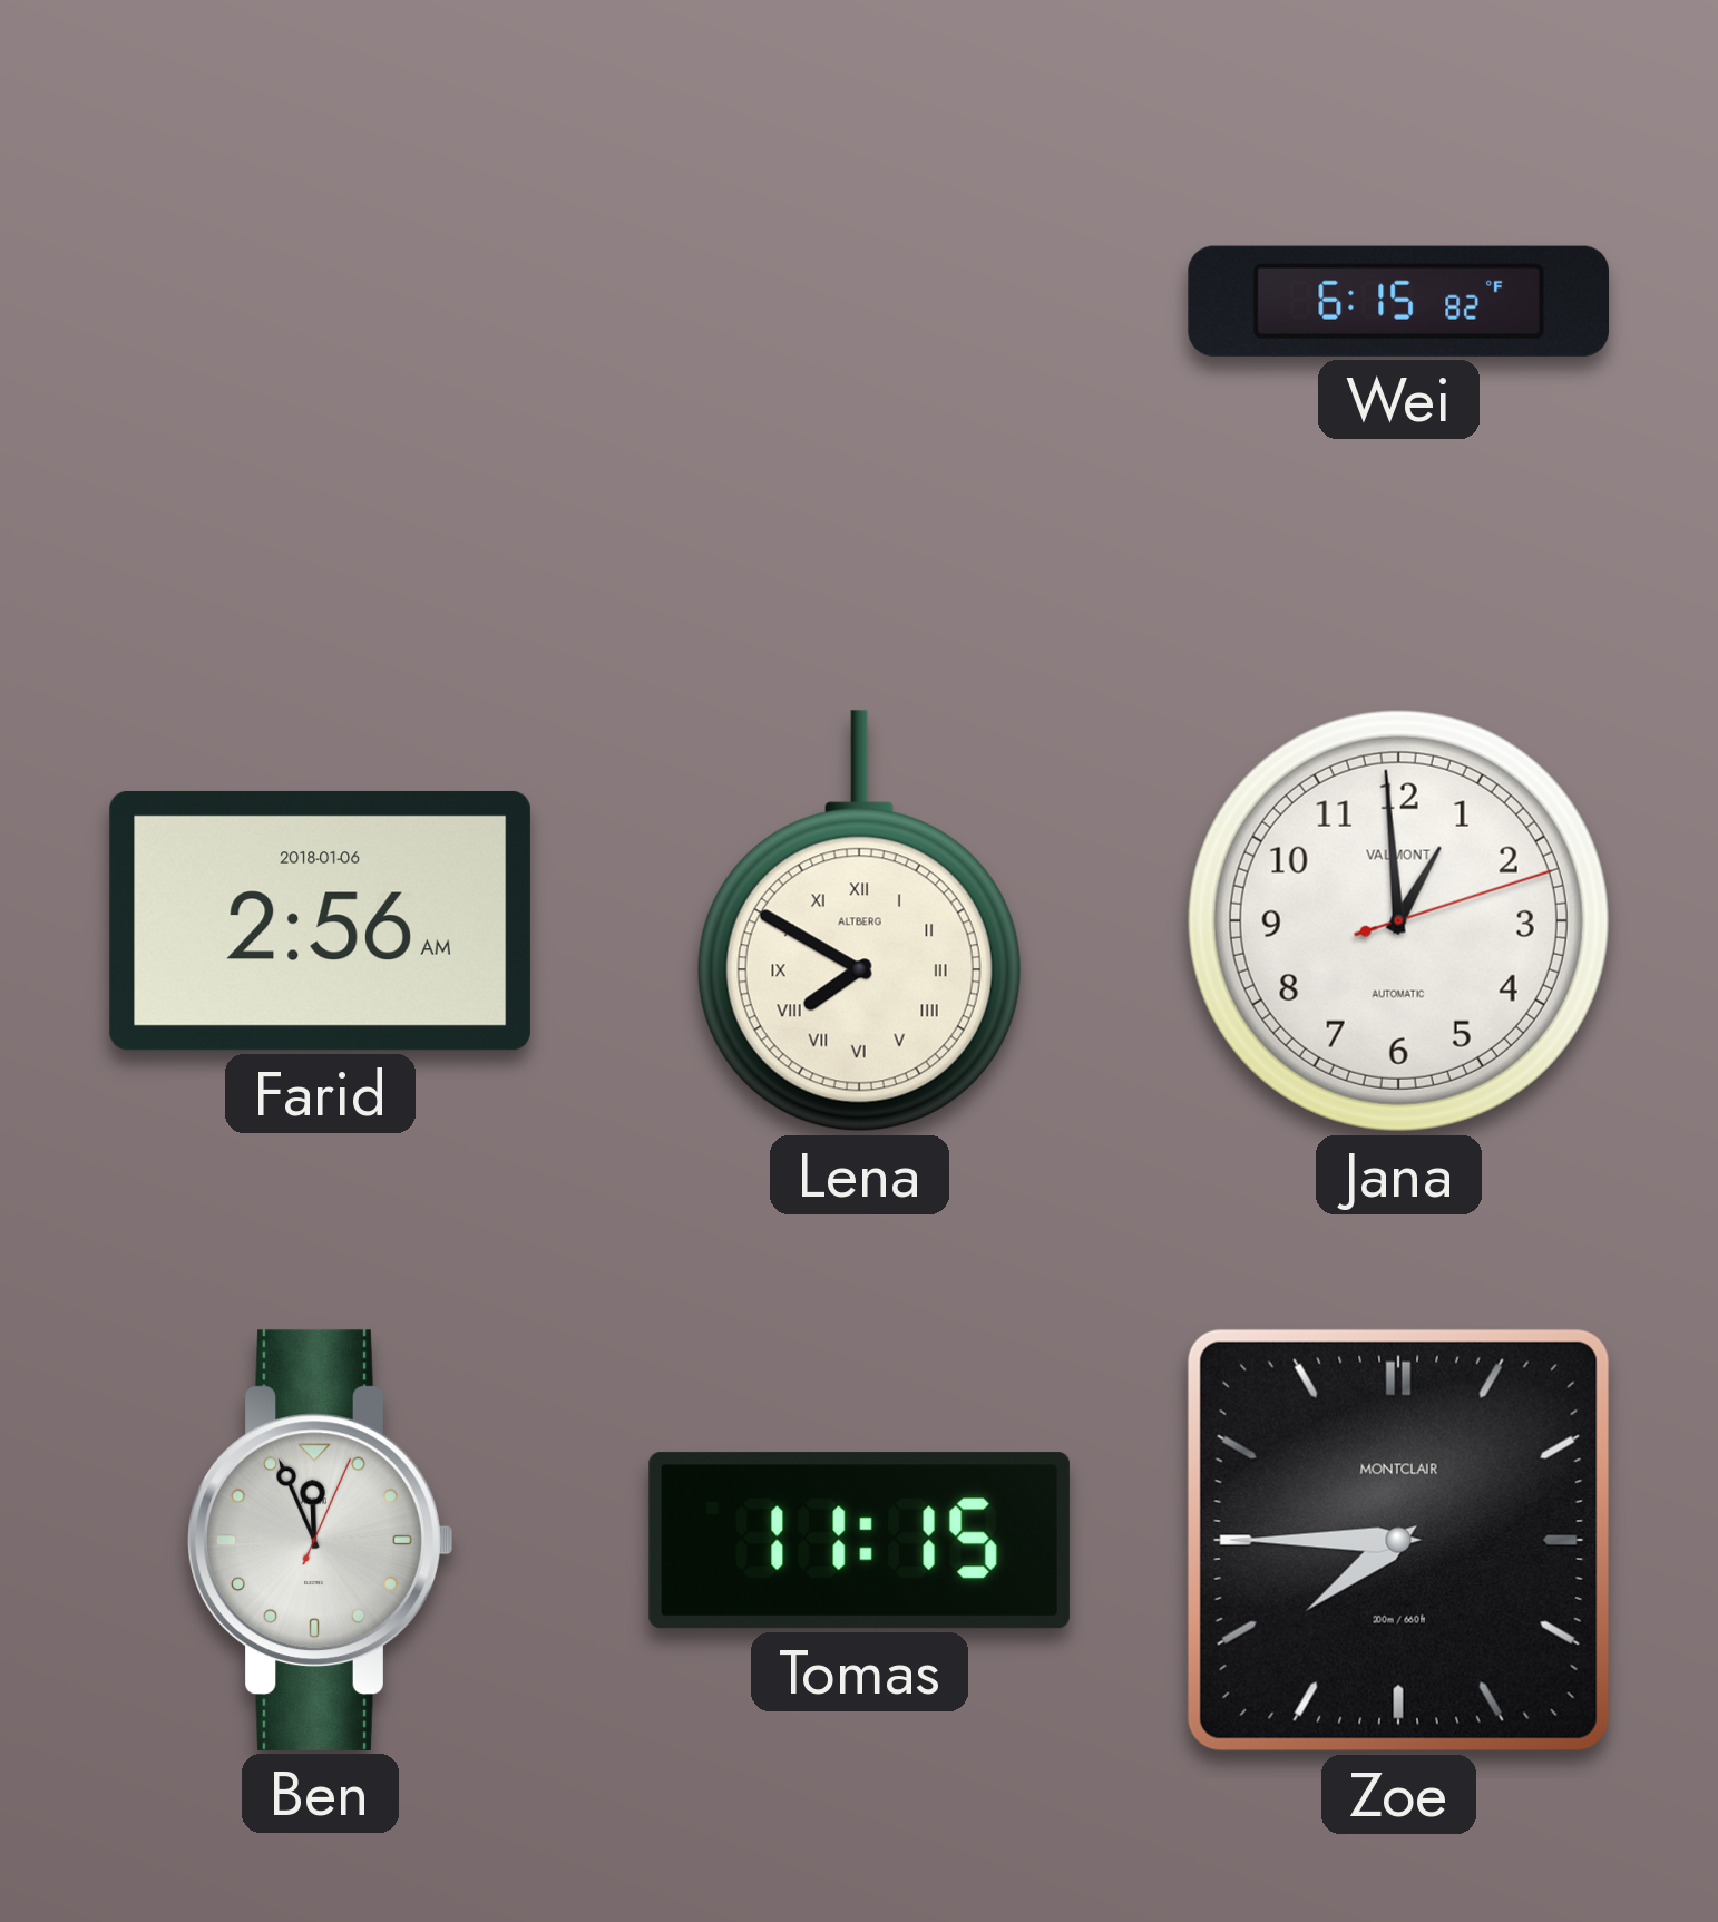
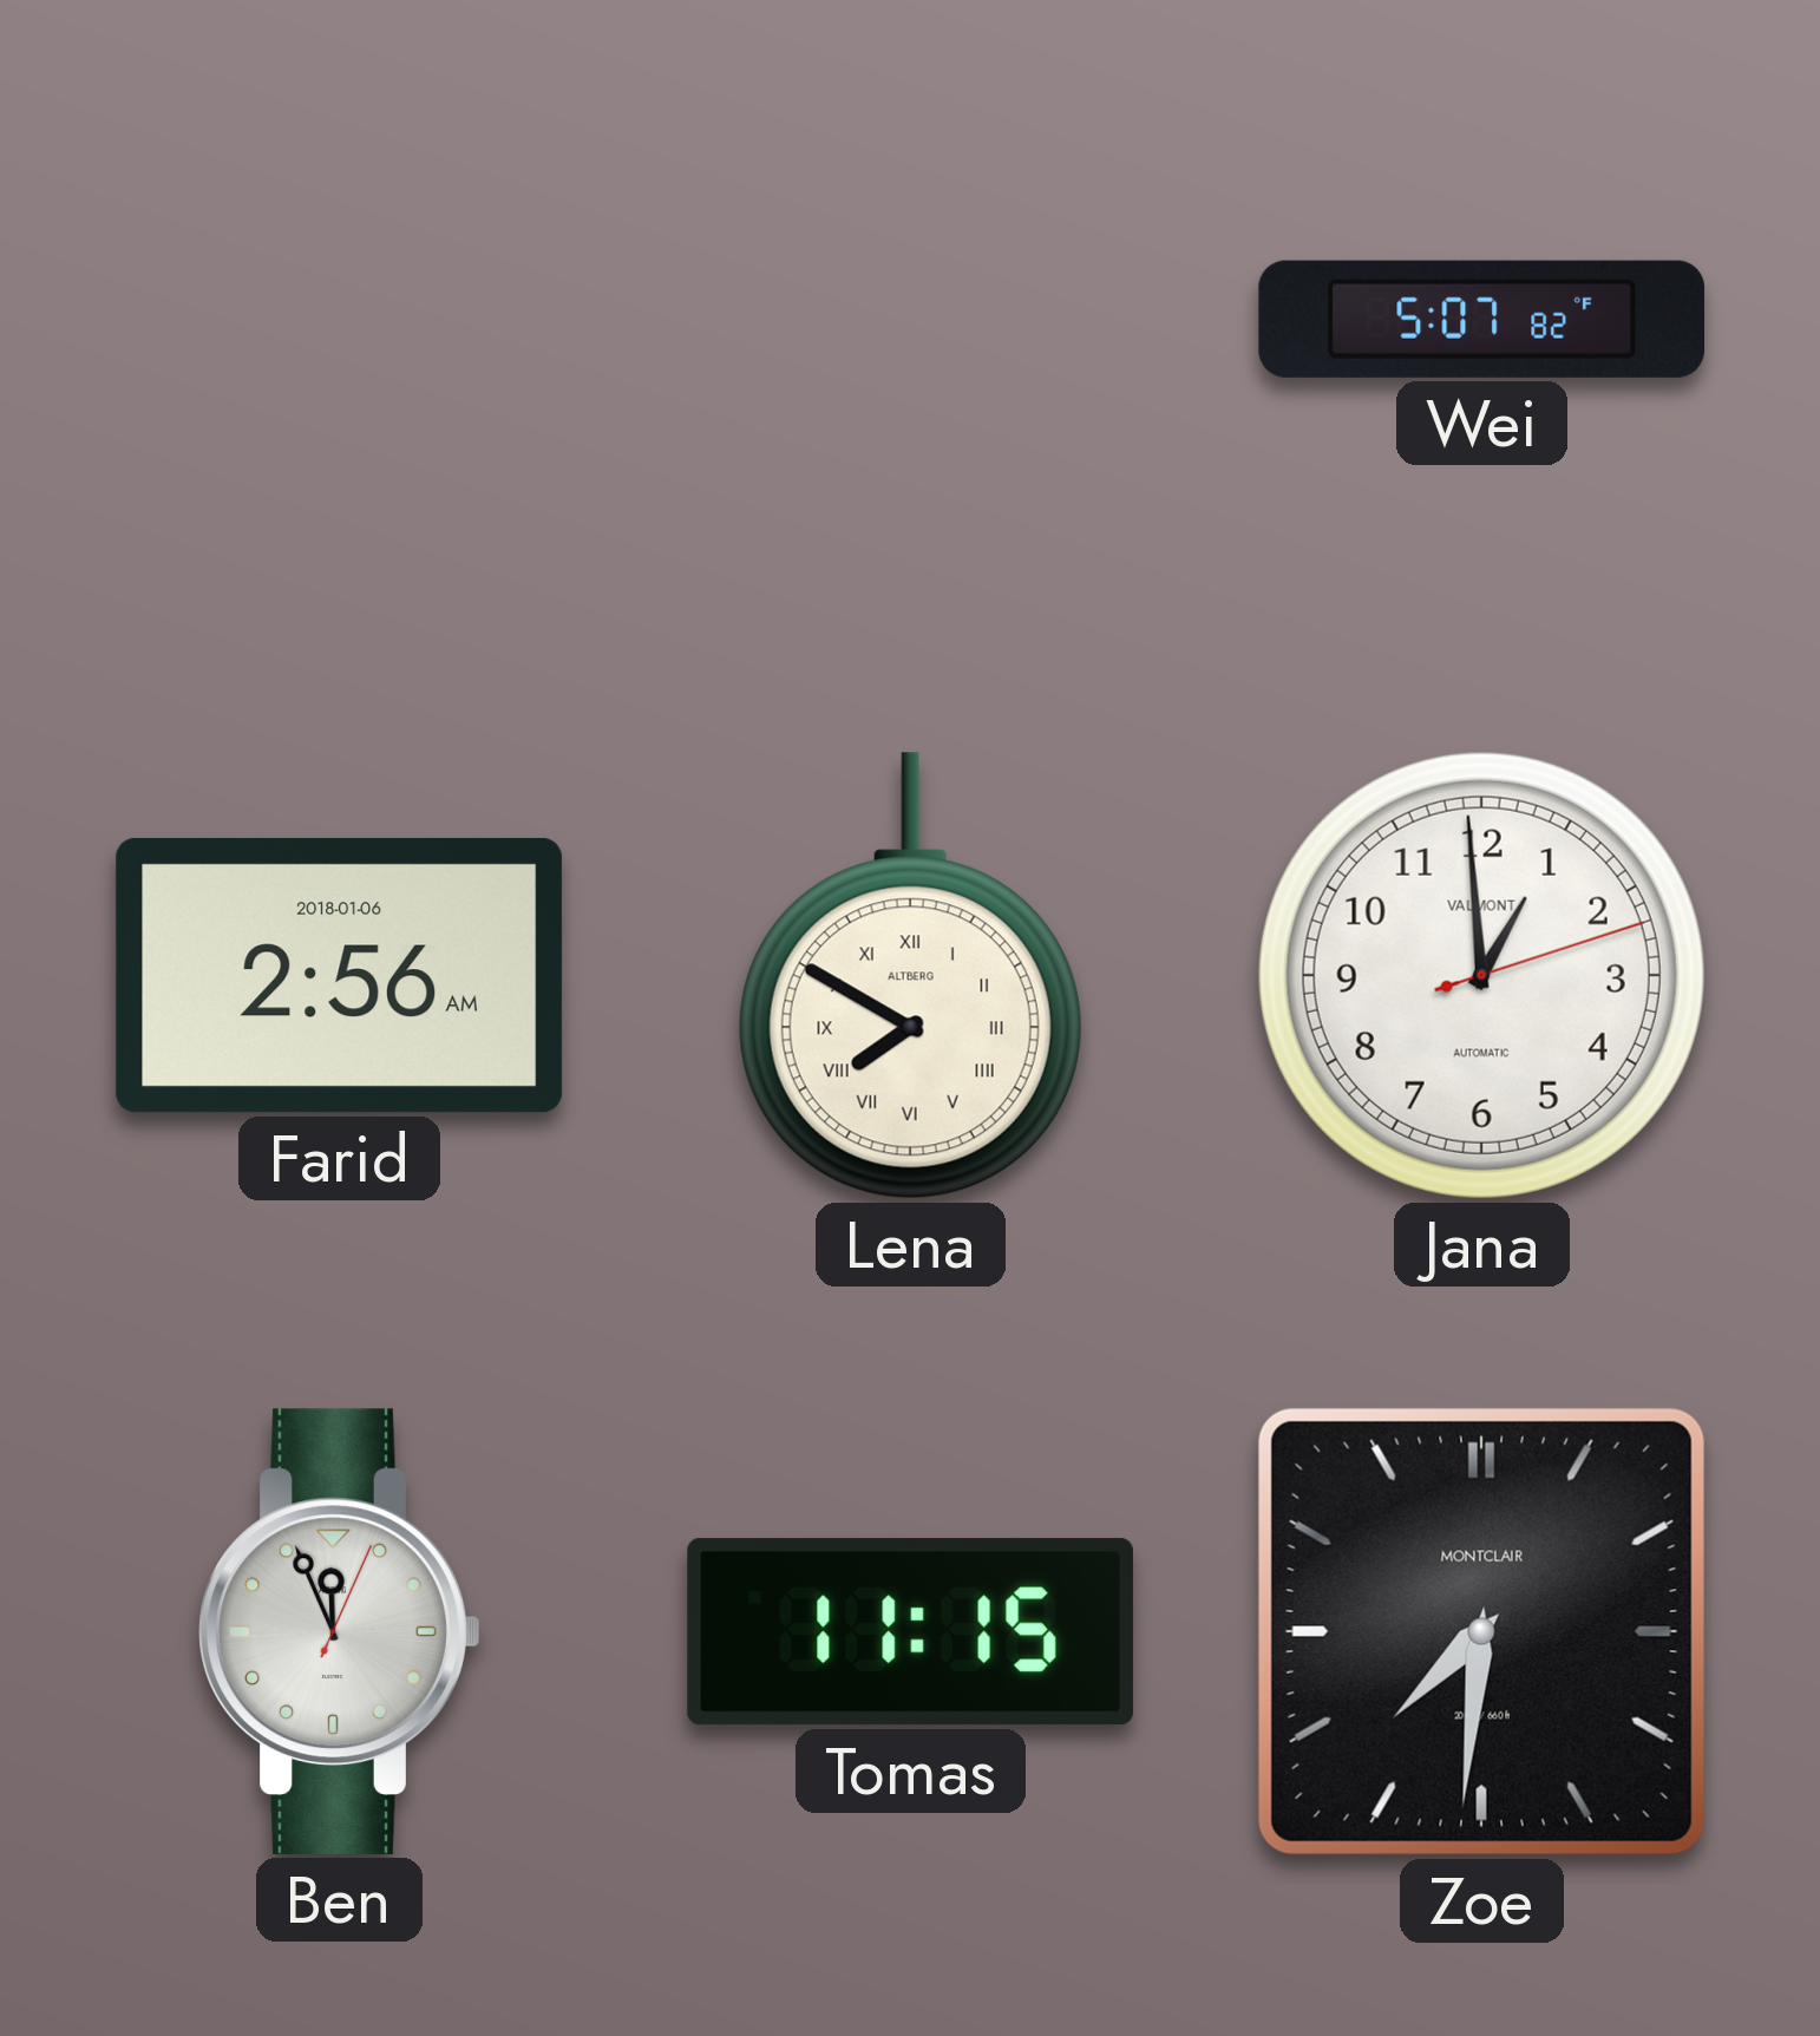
Wei: 6:15 -> 5:07 (1481, 319)
Zoe: 7:45 -> 7:31 (1481, 1631)
